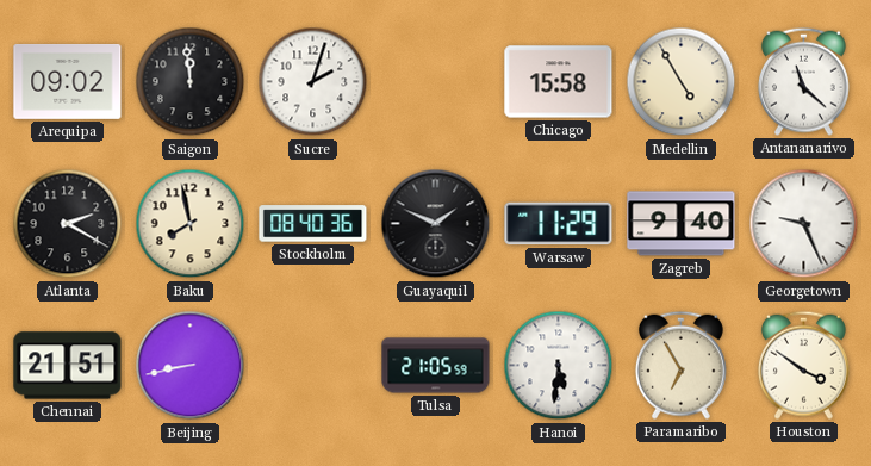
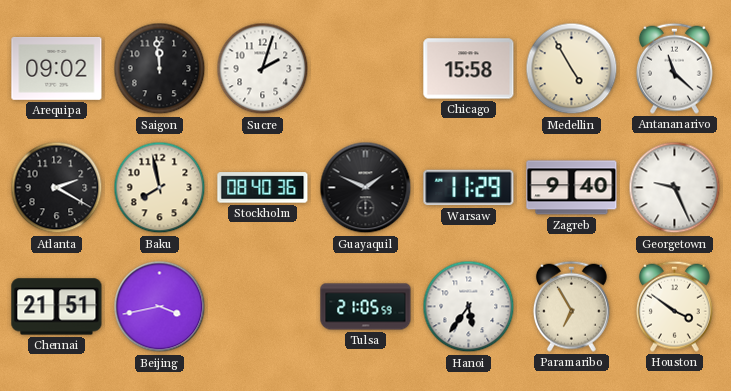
Beijing: 8:43 -> 3:43 (160, 307)
Hanoi: 5:31 -> 5:36 (469, 307)
